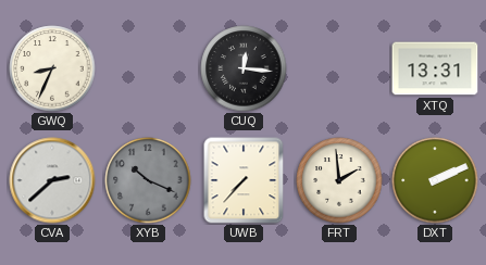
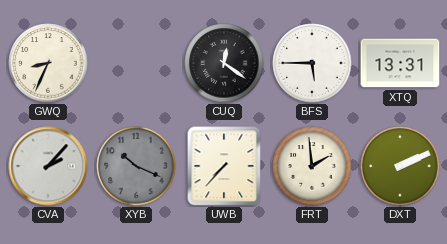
CUQ: 12:16 -> 12:21 (224, 63)
BFS: none -> 5:45 (312, 63)
CVA: 2:38 -> 2:07 (48, 166)
